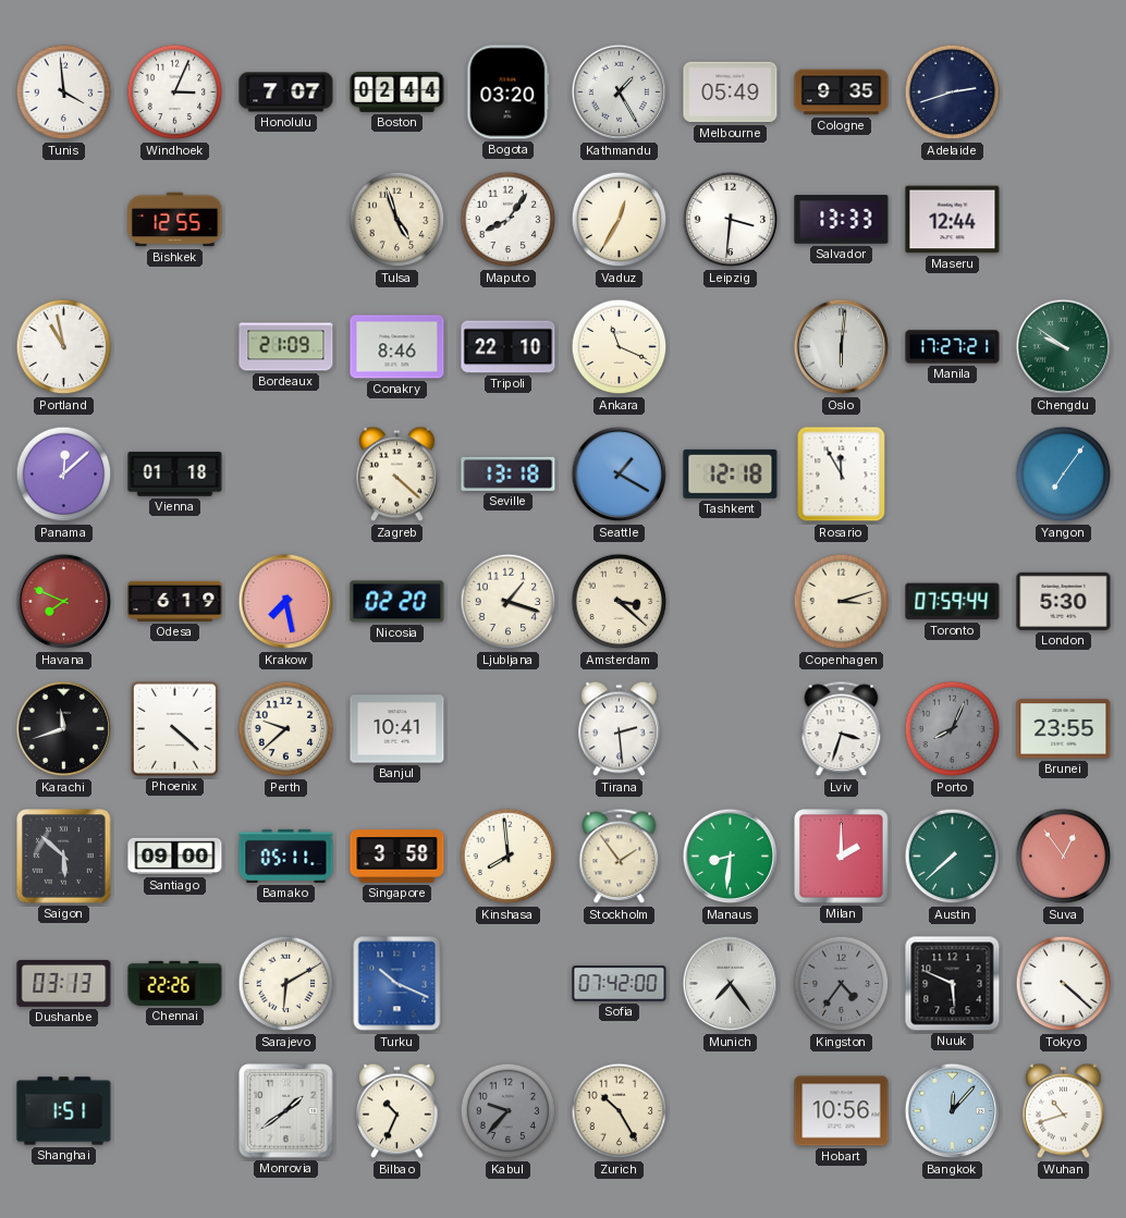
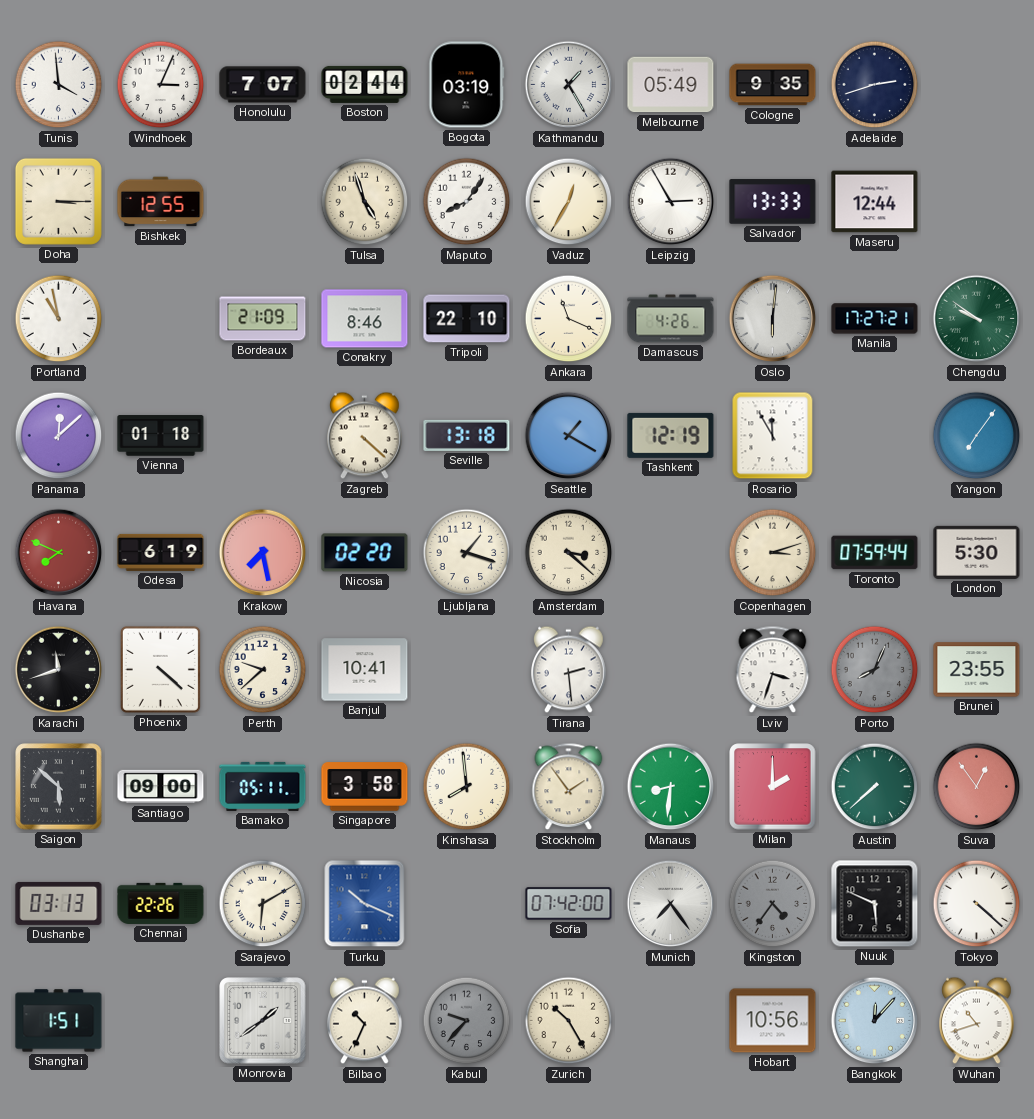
Bogota: 03:20 -> 03:19 (467, 85)
Doha: none -> 3:15 (58, 201)
Leipzig: 3:31 -> 2:55 (671, 202)
Damascus: none -> 4:26 (671, 319)
Tashkent: 12:18 -> 12:19 (671, 435)
